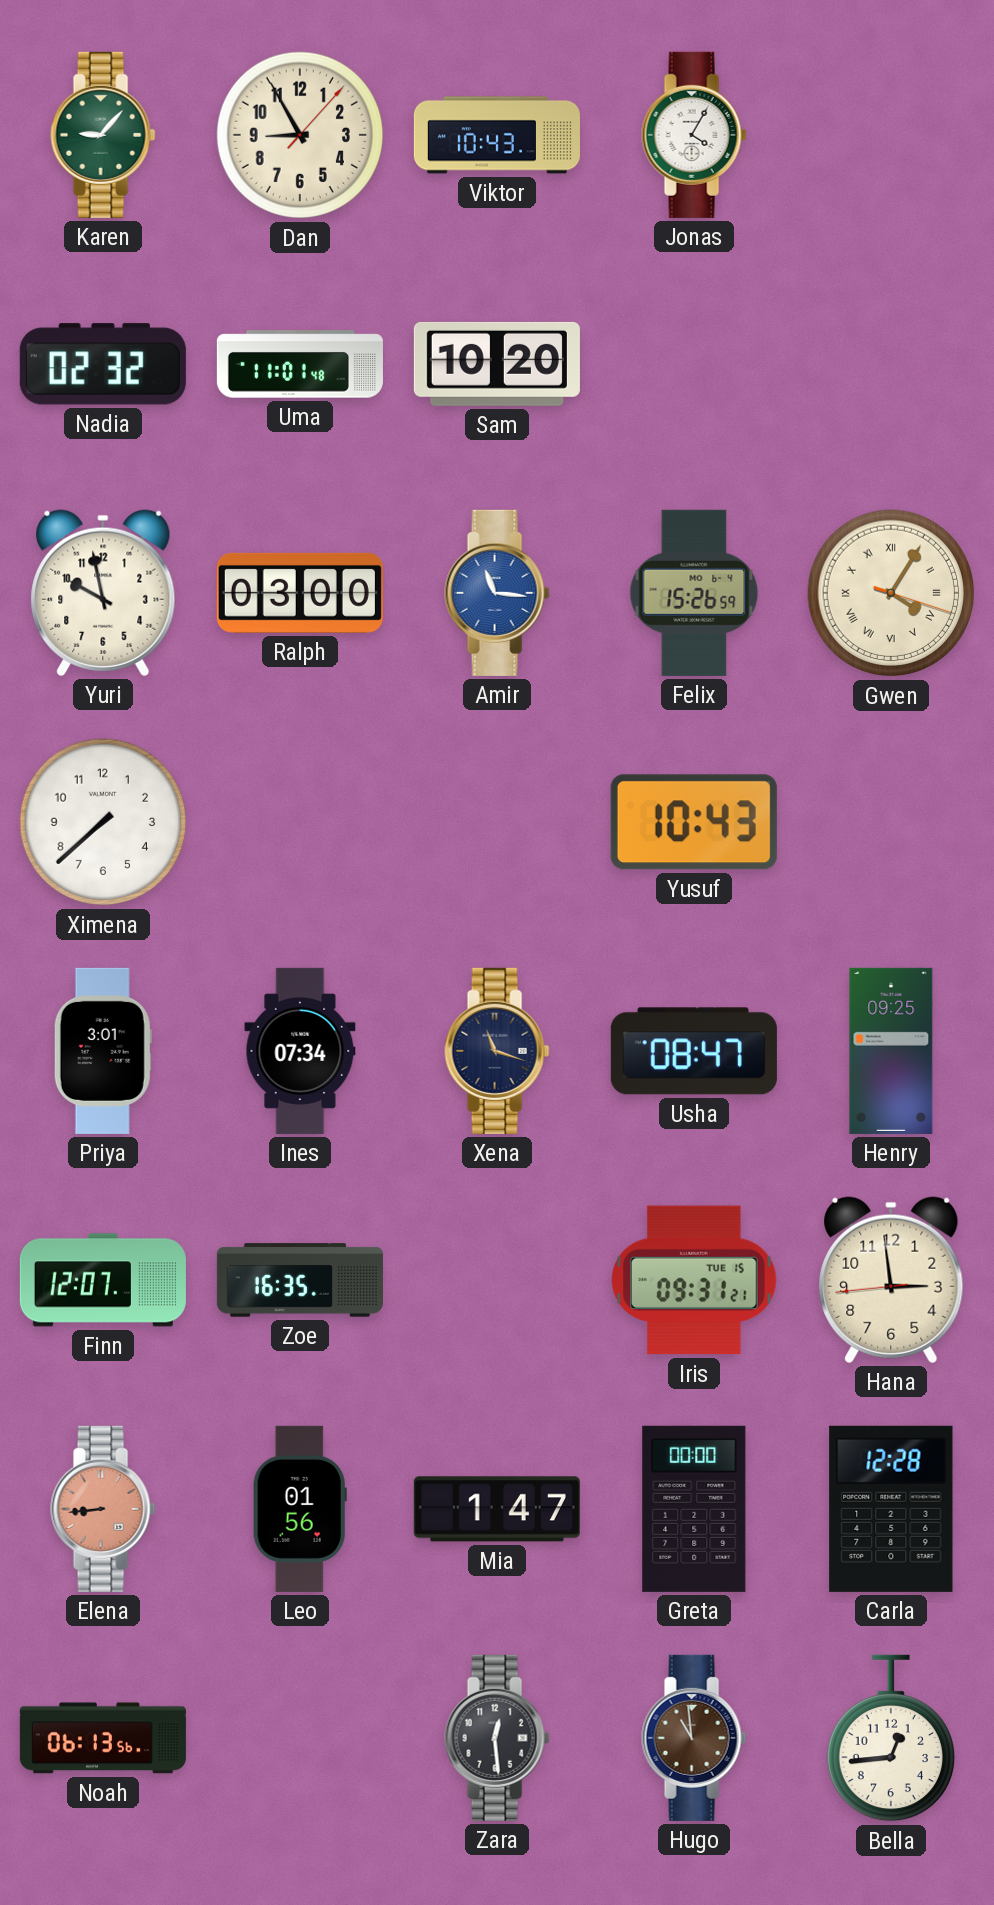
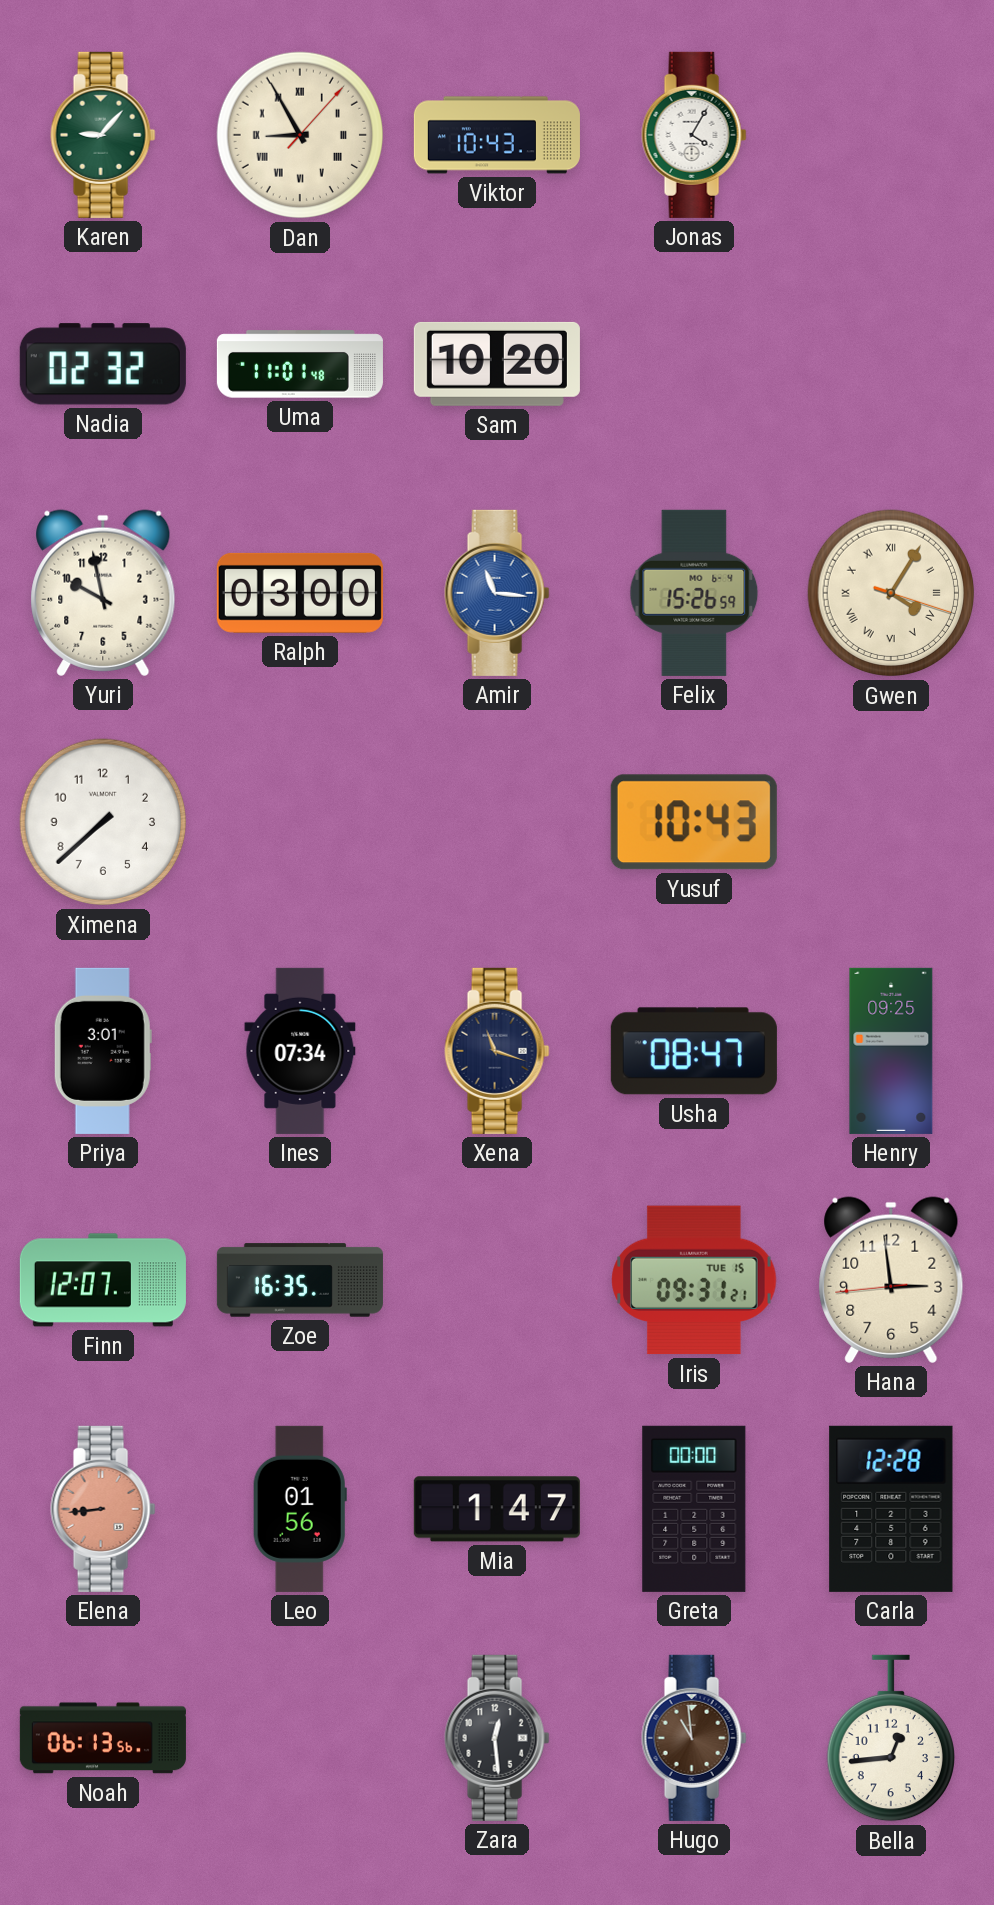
Dan numerals: Arabic -> Roman (300, 135)
